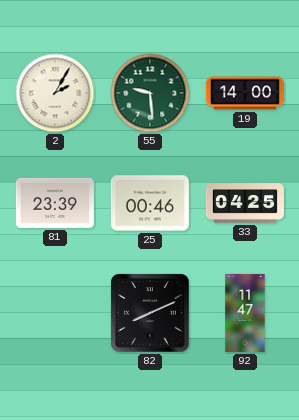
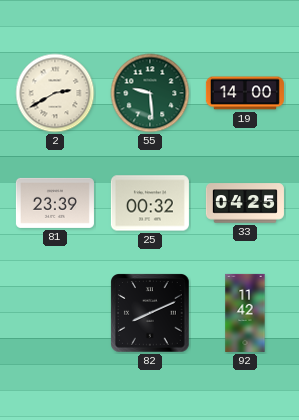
2: 2:05 -> 2:40 (55, 93)
25: 00:46 -> 00:32 (150, 203)
92: 11:47 -> 11:42 (245, 313)
